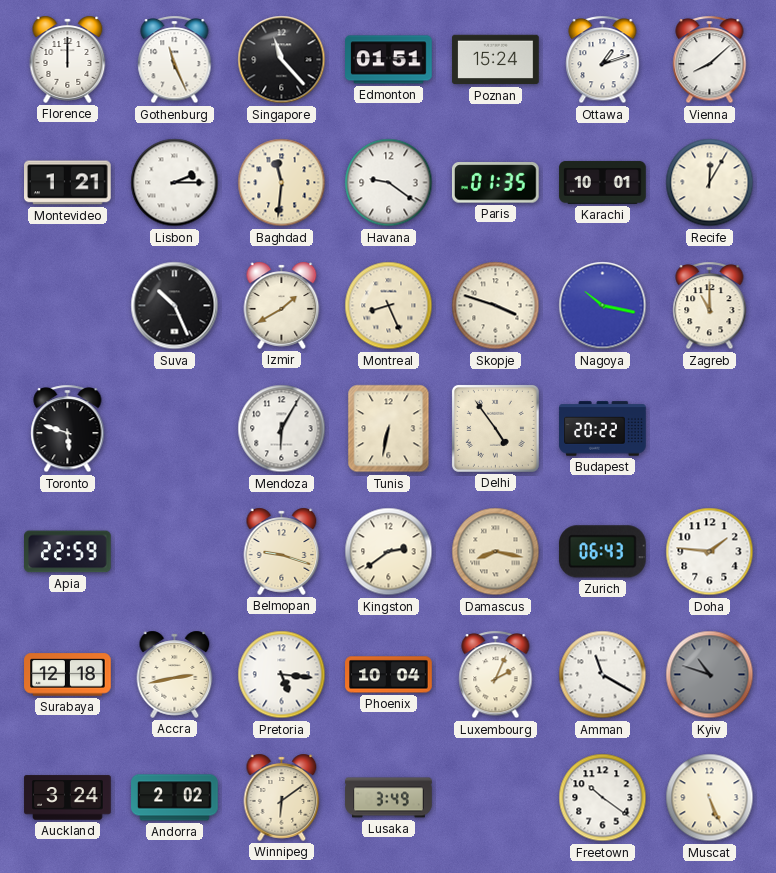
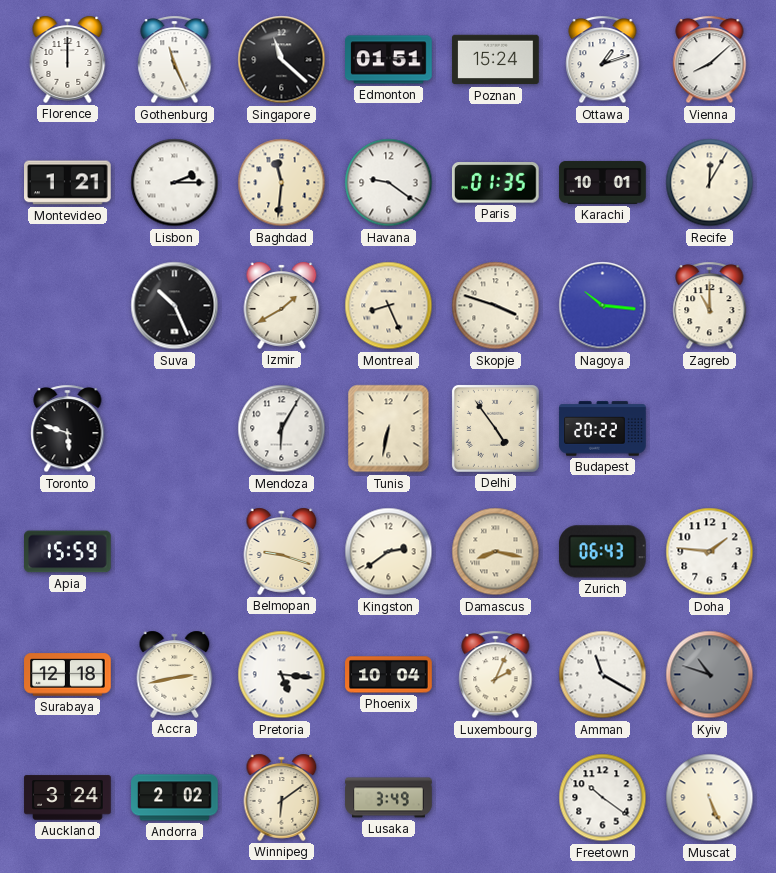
Singapore: 11:23 -> 11:22 (282, 60)
Nagoya: 10:17 -> 10:16 (603, 306)
Apia: 22:59 -> 15:59 (68, 552)
